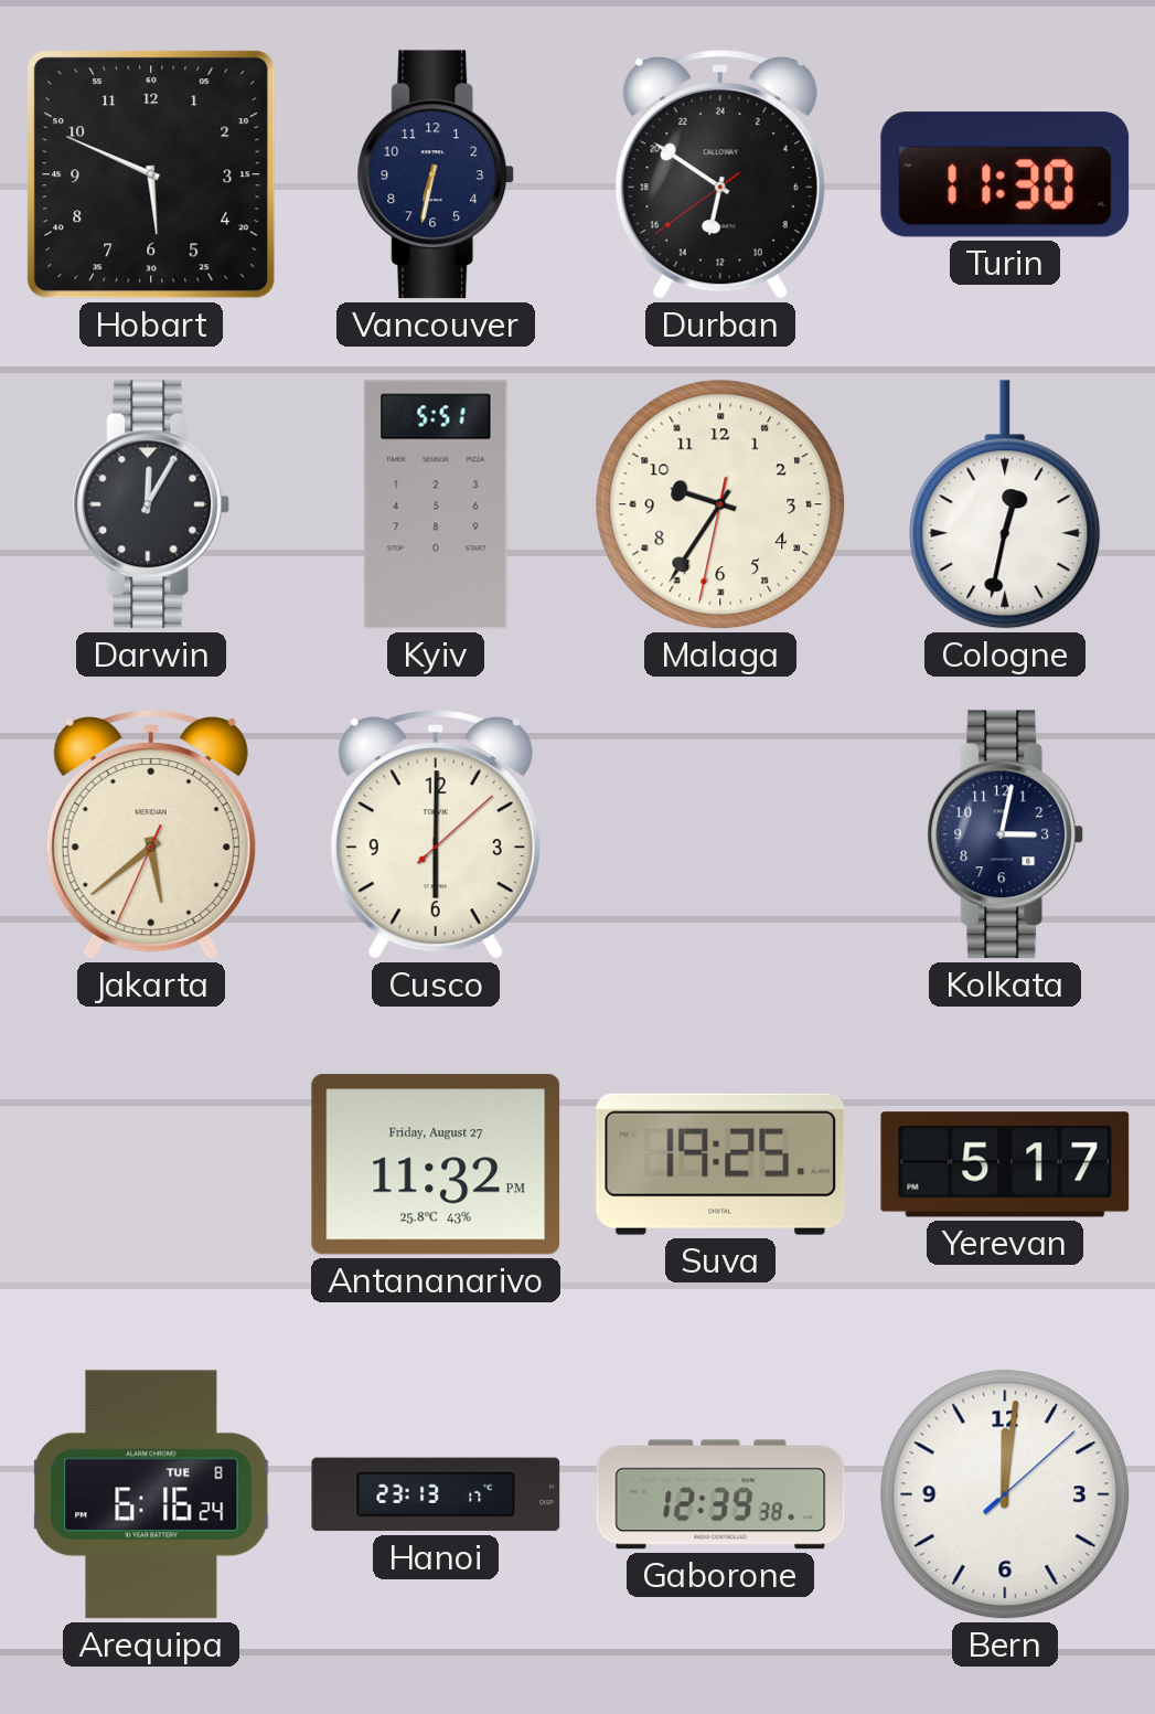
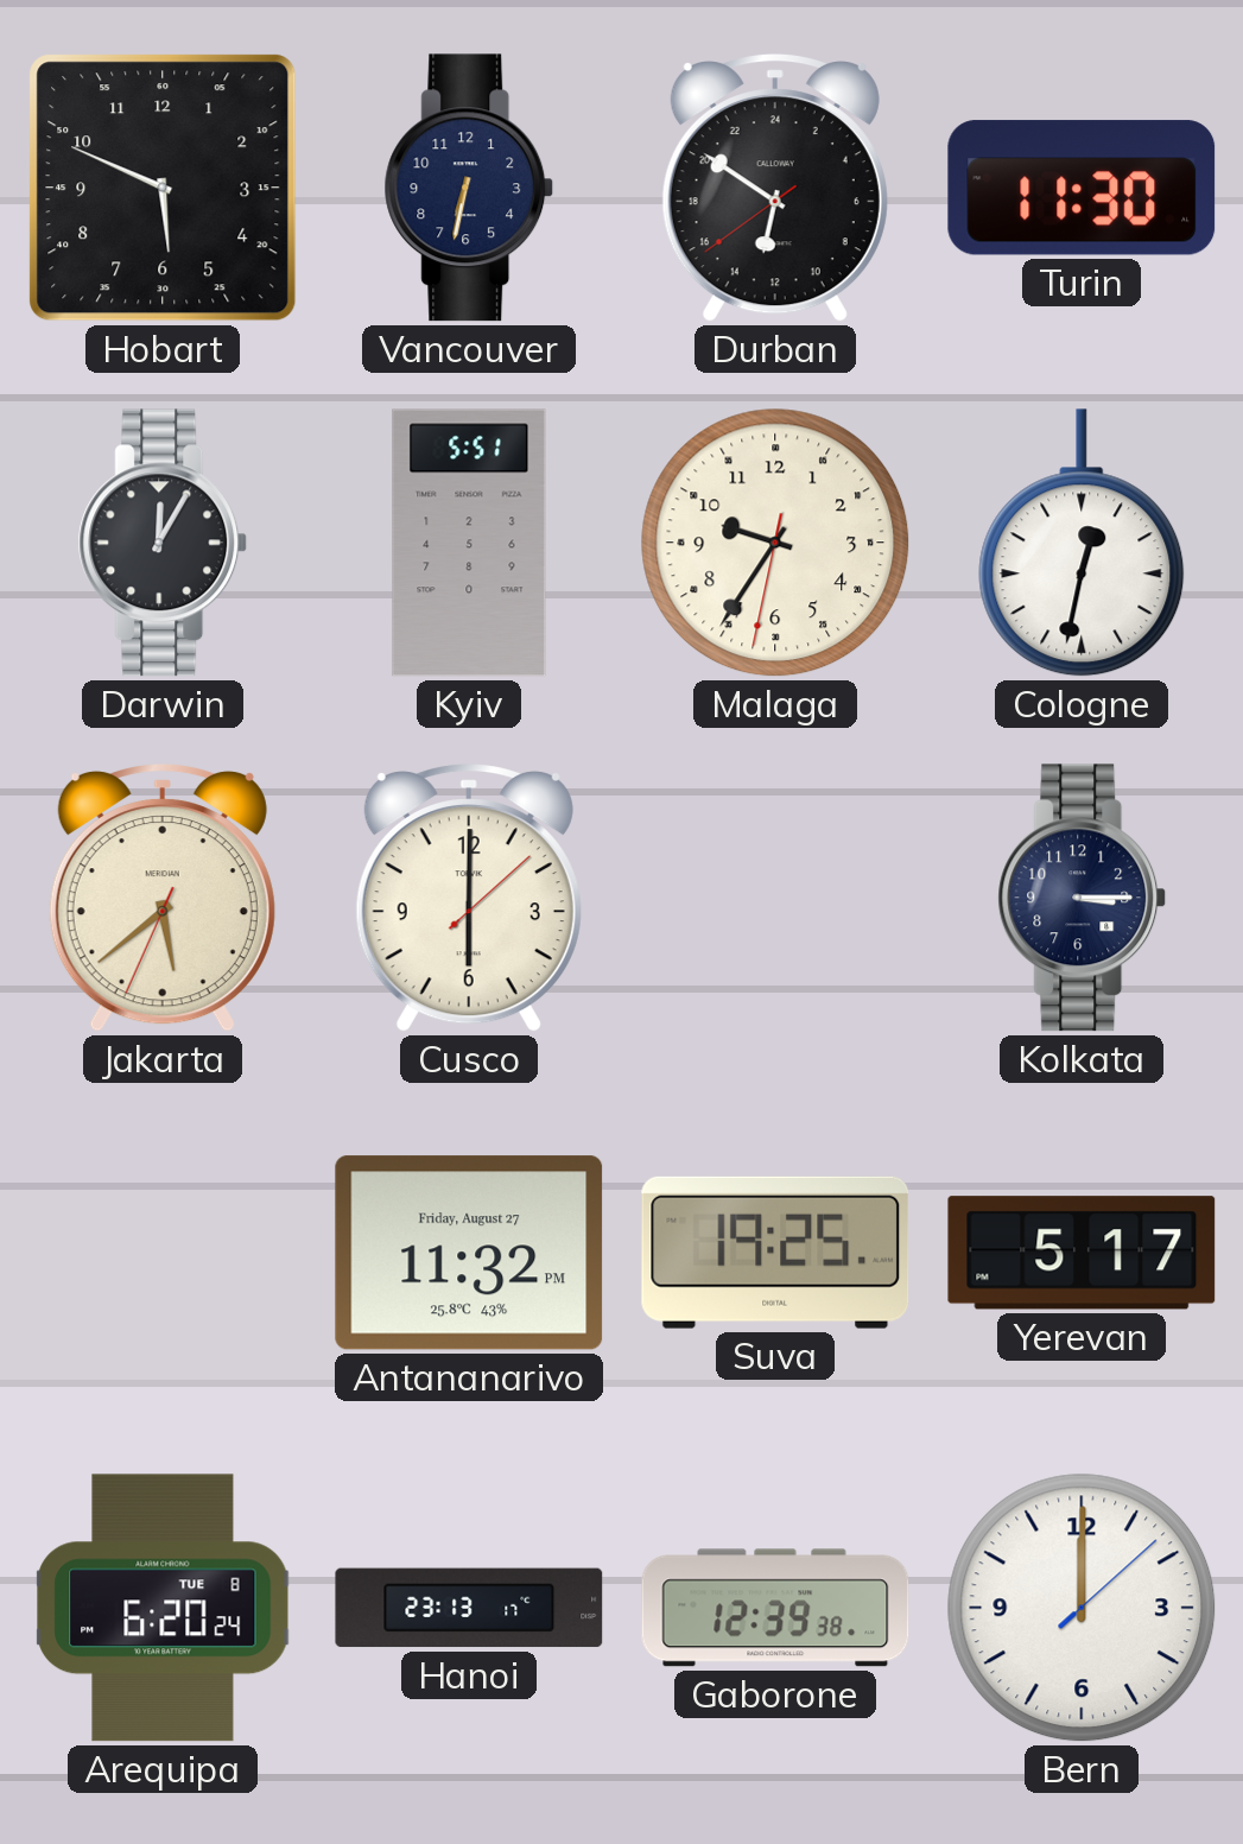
Kolkata: 3:02 -> 3:15 (1082, 898)
Arequipa: 6:16 -> 6:20 (163, 1608)
Bern: 12:01 -> 12:00 (1082, 1608)
